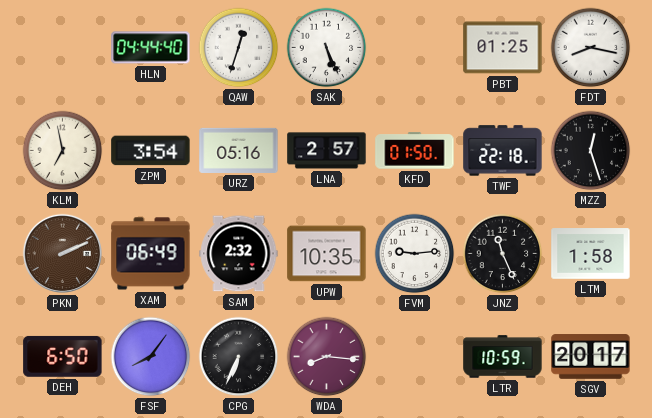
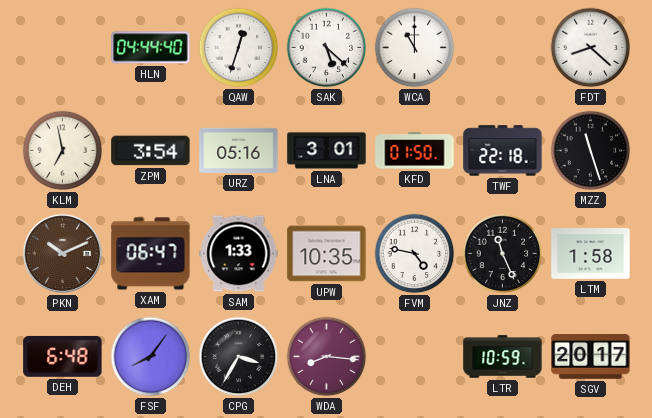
SAK: 5:26 -> 5:22 (327, 48)
WCA: none -> 11:00 (415, 48)
PBT: 01:25 -> none (503, 48)
FDT: 8:17 -> 8:22 (591, 48)
LNA: 2:57 -> 3:01 (327, 151)
MZZ: 12:27 -> 11:27 (591, 151)
PKN: 2:11 -> 10:11 (62, 253)
XAM: 06:49 -> 06:47 (151, 254)
SAM: 2:32 -> 1:33 (239, 254)
FVM: 9:14 -> 4:47 (415, 254)
DEH: 6:50 -> 6:48 (63, 356)
CPG: 6:34 -> 3:35 (239, 357)
